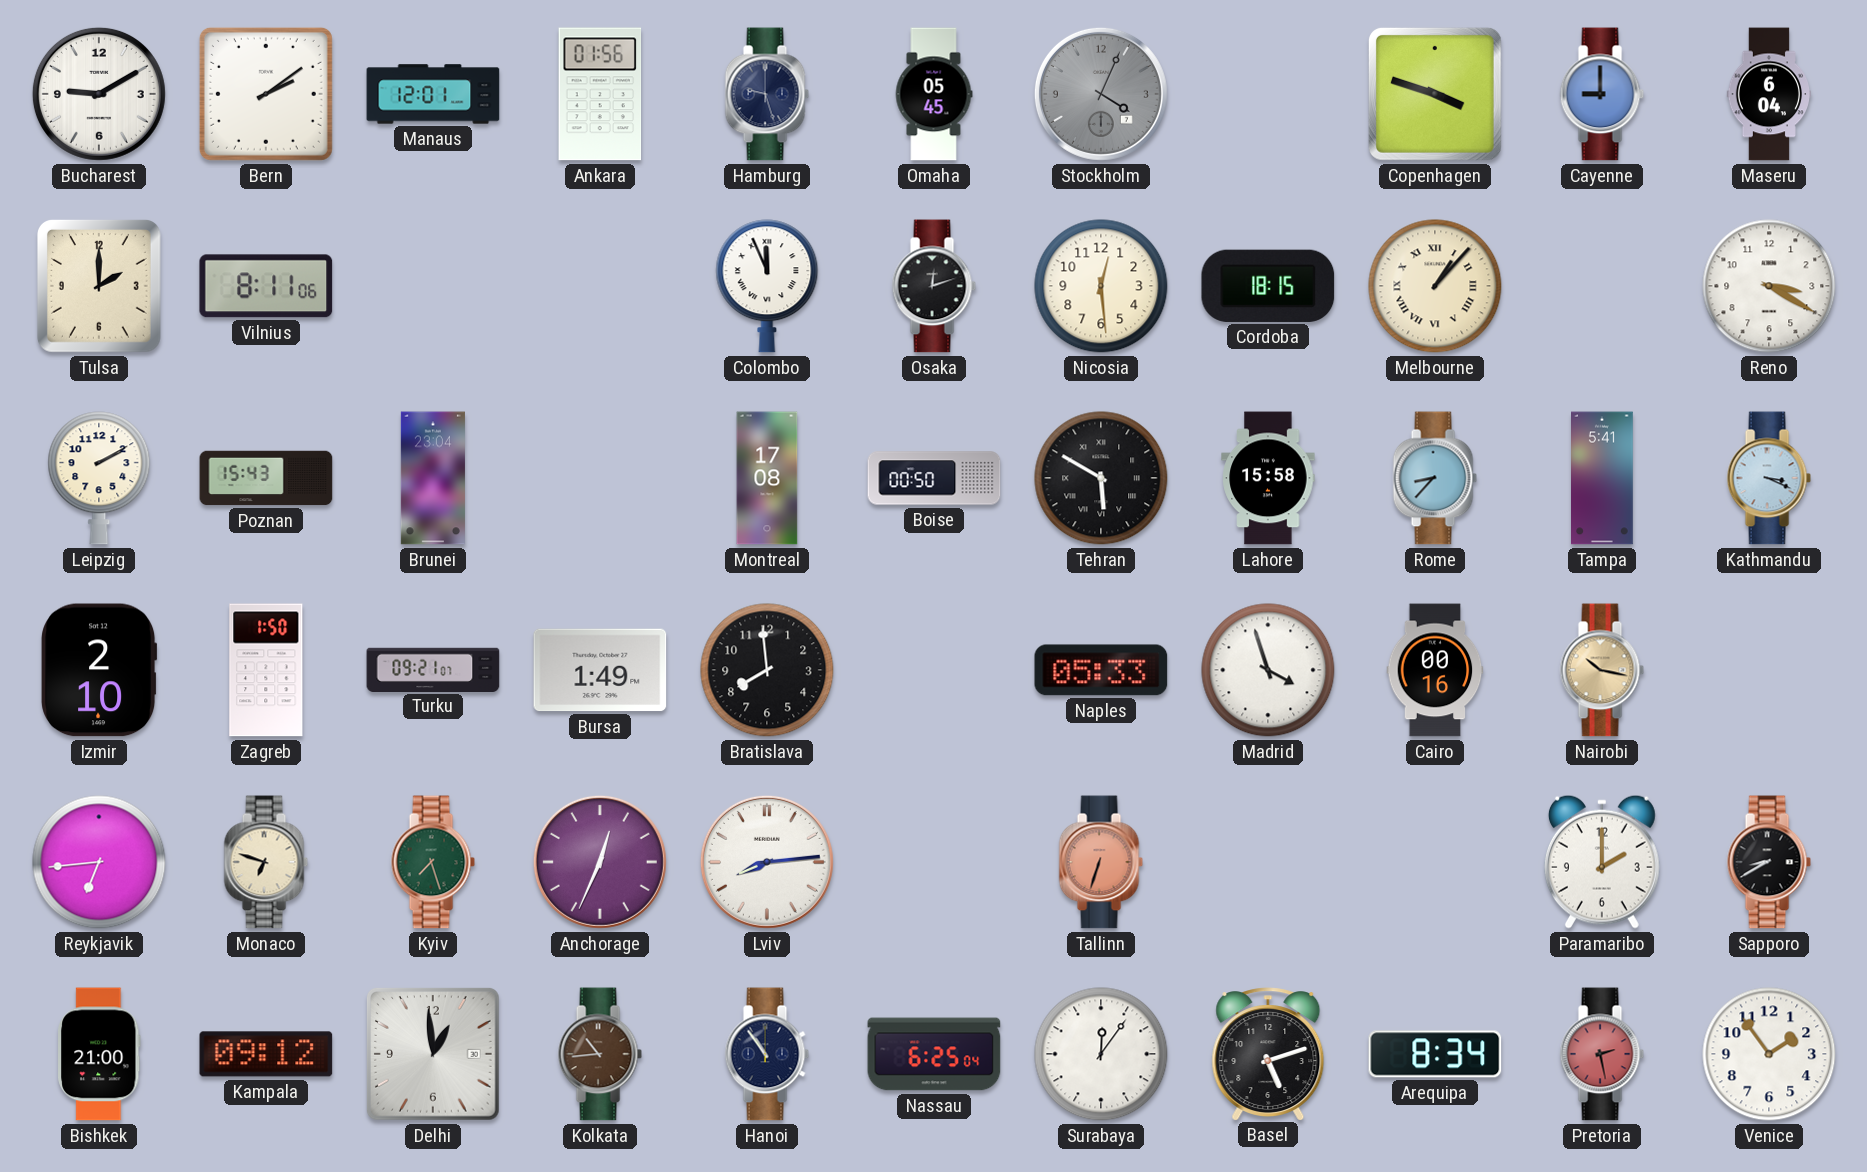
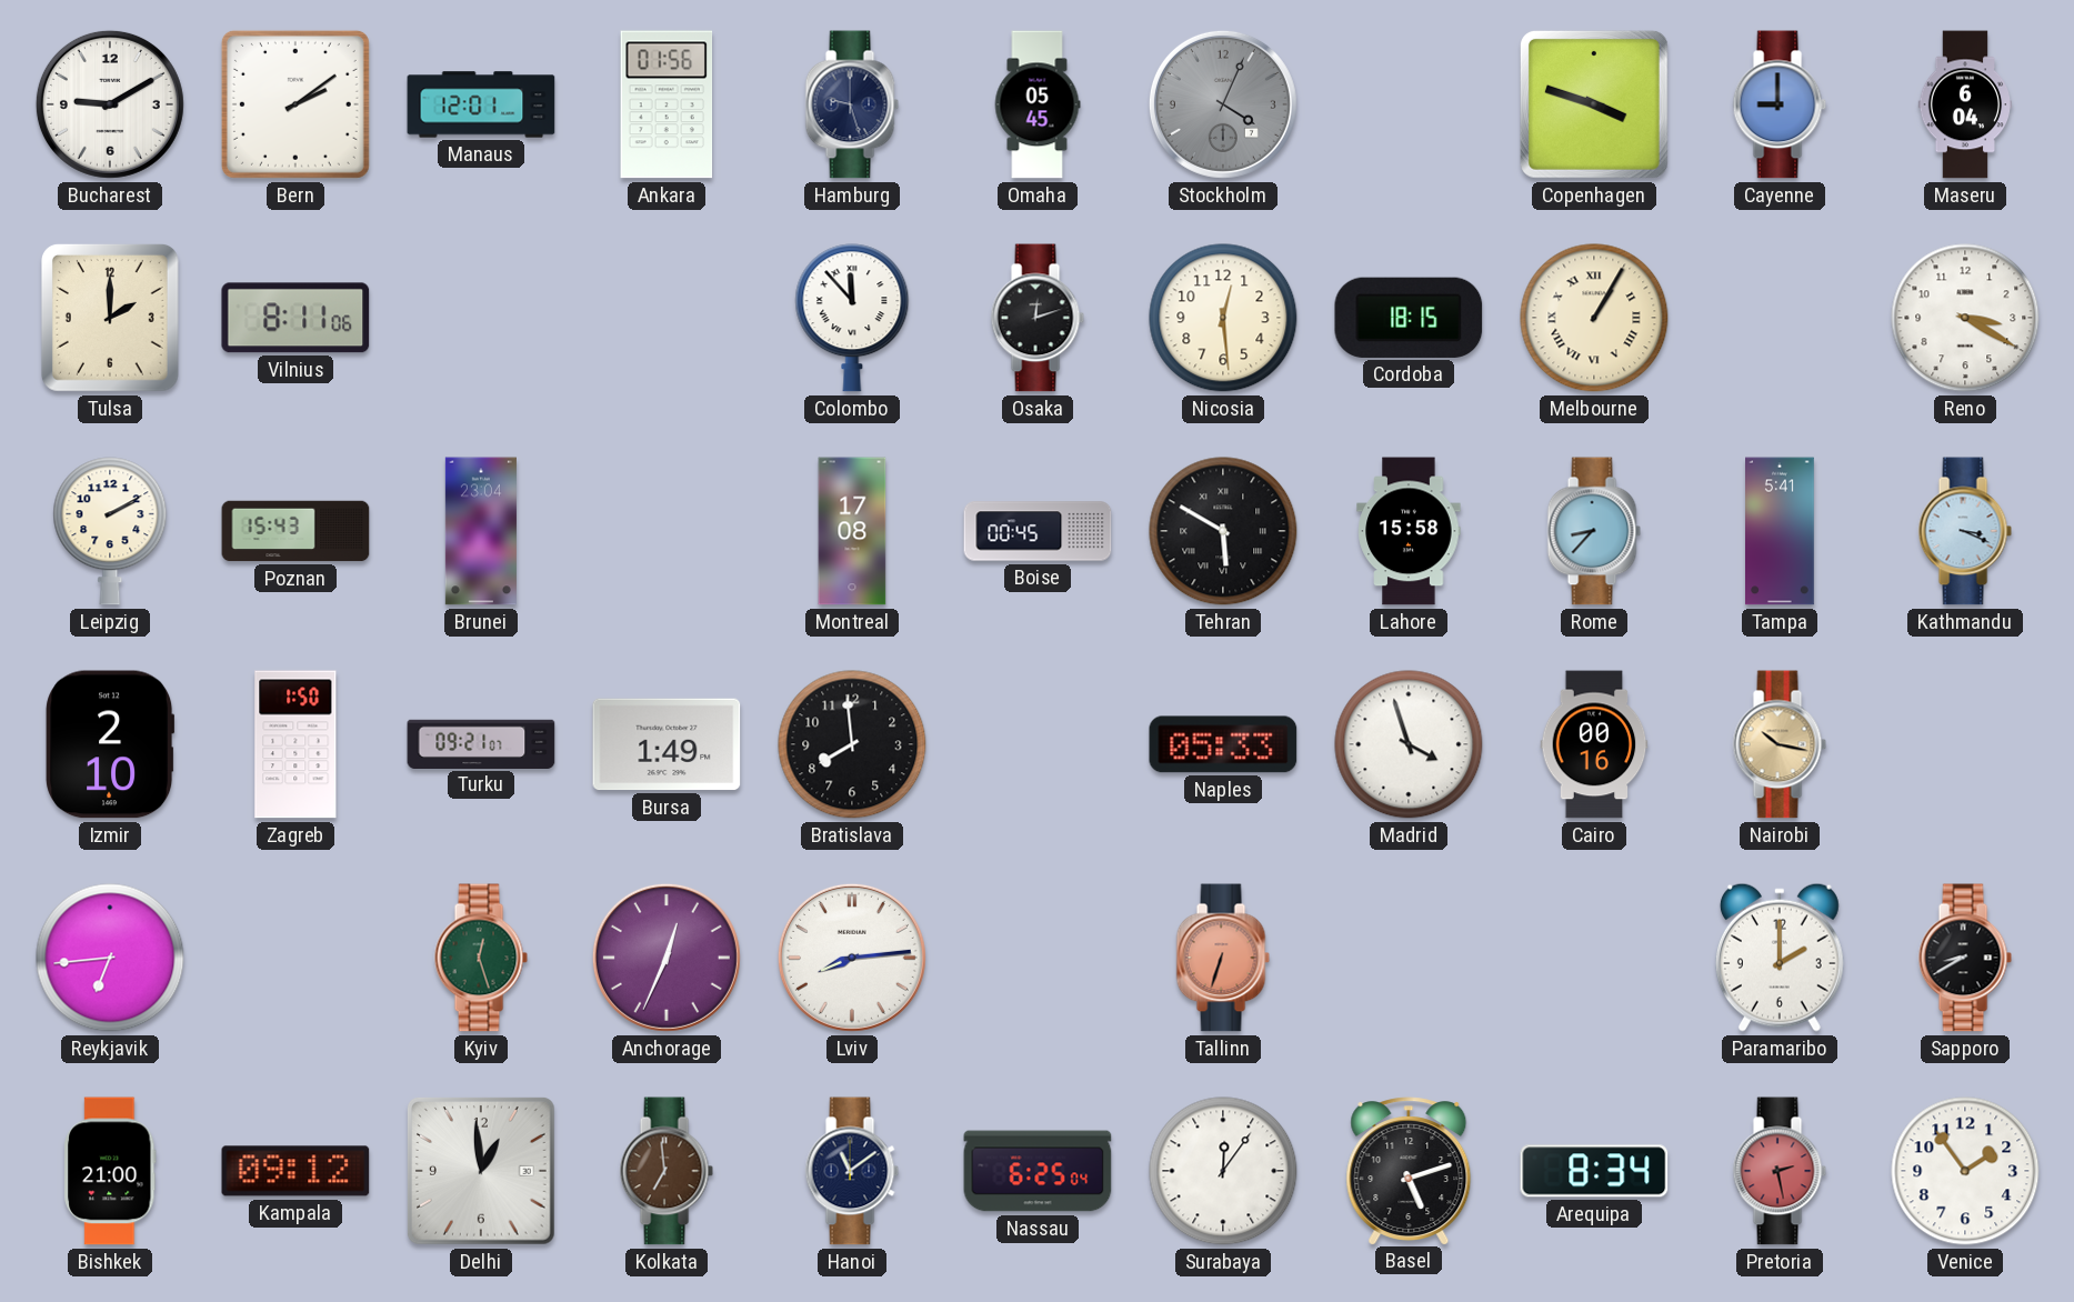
Colombo: 11:56 -> 11:53 (852, 318)
Melbourne: 1:07 -> 1:05 (1594, 318)
Boise: 00:50 -> 00:45 (1038, 531)
Monaco: 6:48 -> none (266, 862)
Kyiv: 7:27 -> 12:27 (481, 958)
Kolkata: 10:44 -> 6:59 (667, 1171)
Hanoi: 10:54 -> 11:09 (852, 1171)
